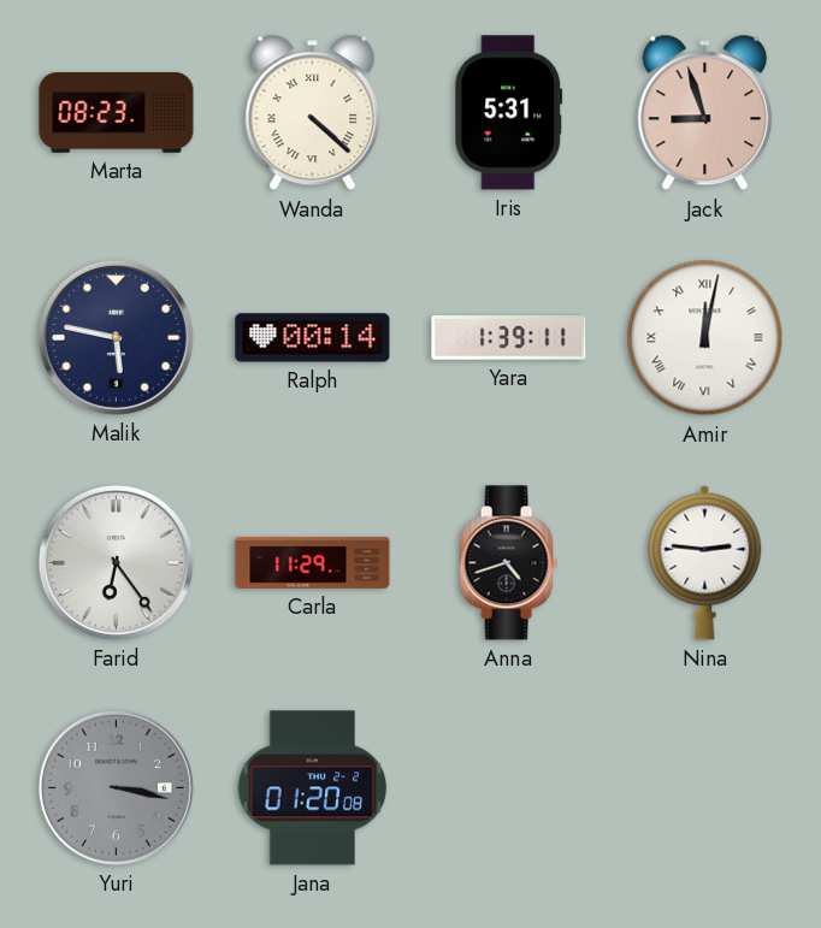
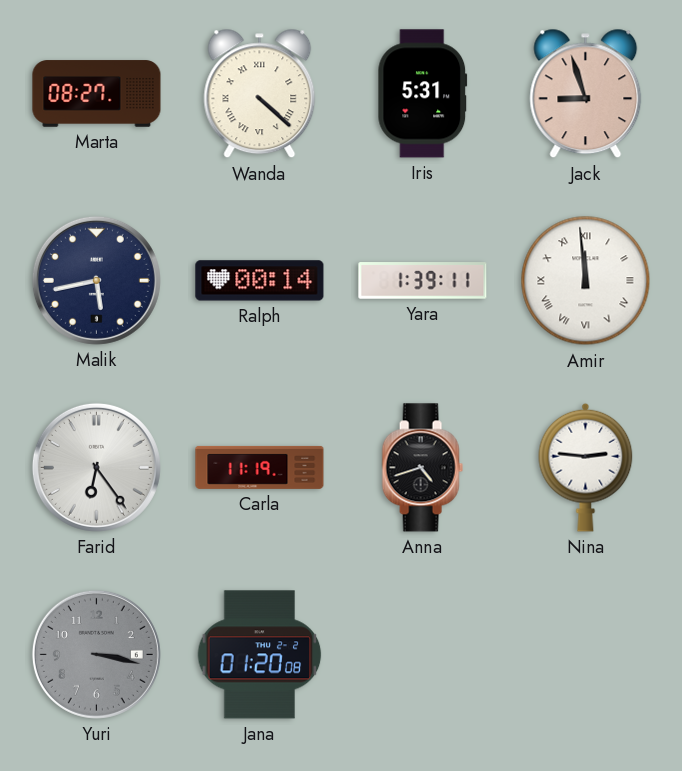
Marta: 08:23 -> 08:27 (97, 94)
Malik: 5:47 -> 5:43 (96, 280)
Amir: 12:02 -> 11:59 (586, 281)
Carla: 11:29 -> 11:19 (260, 467)
